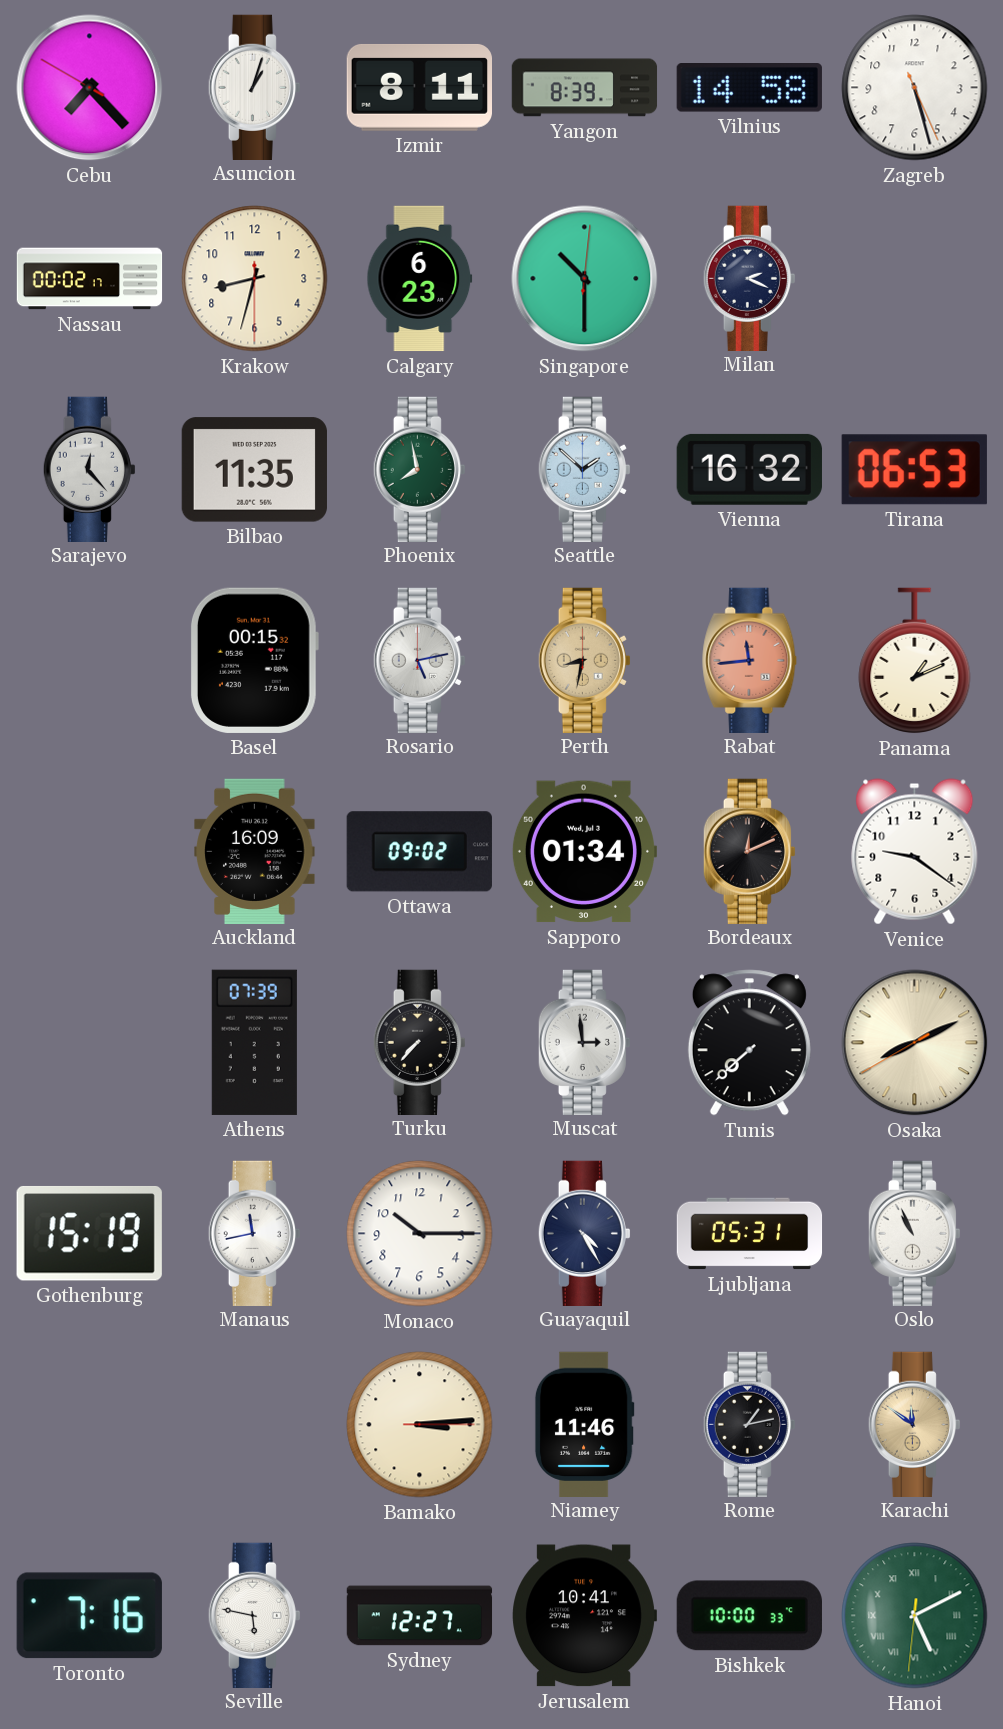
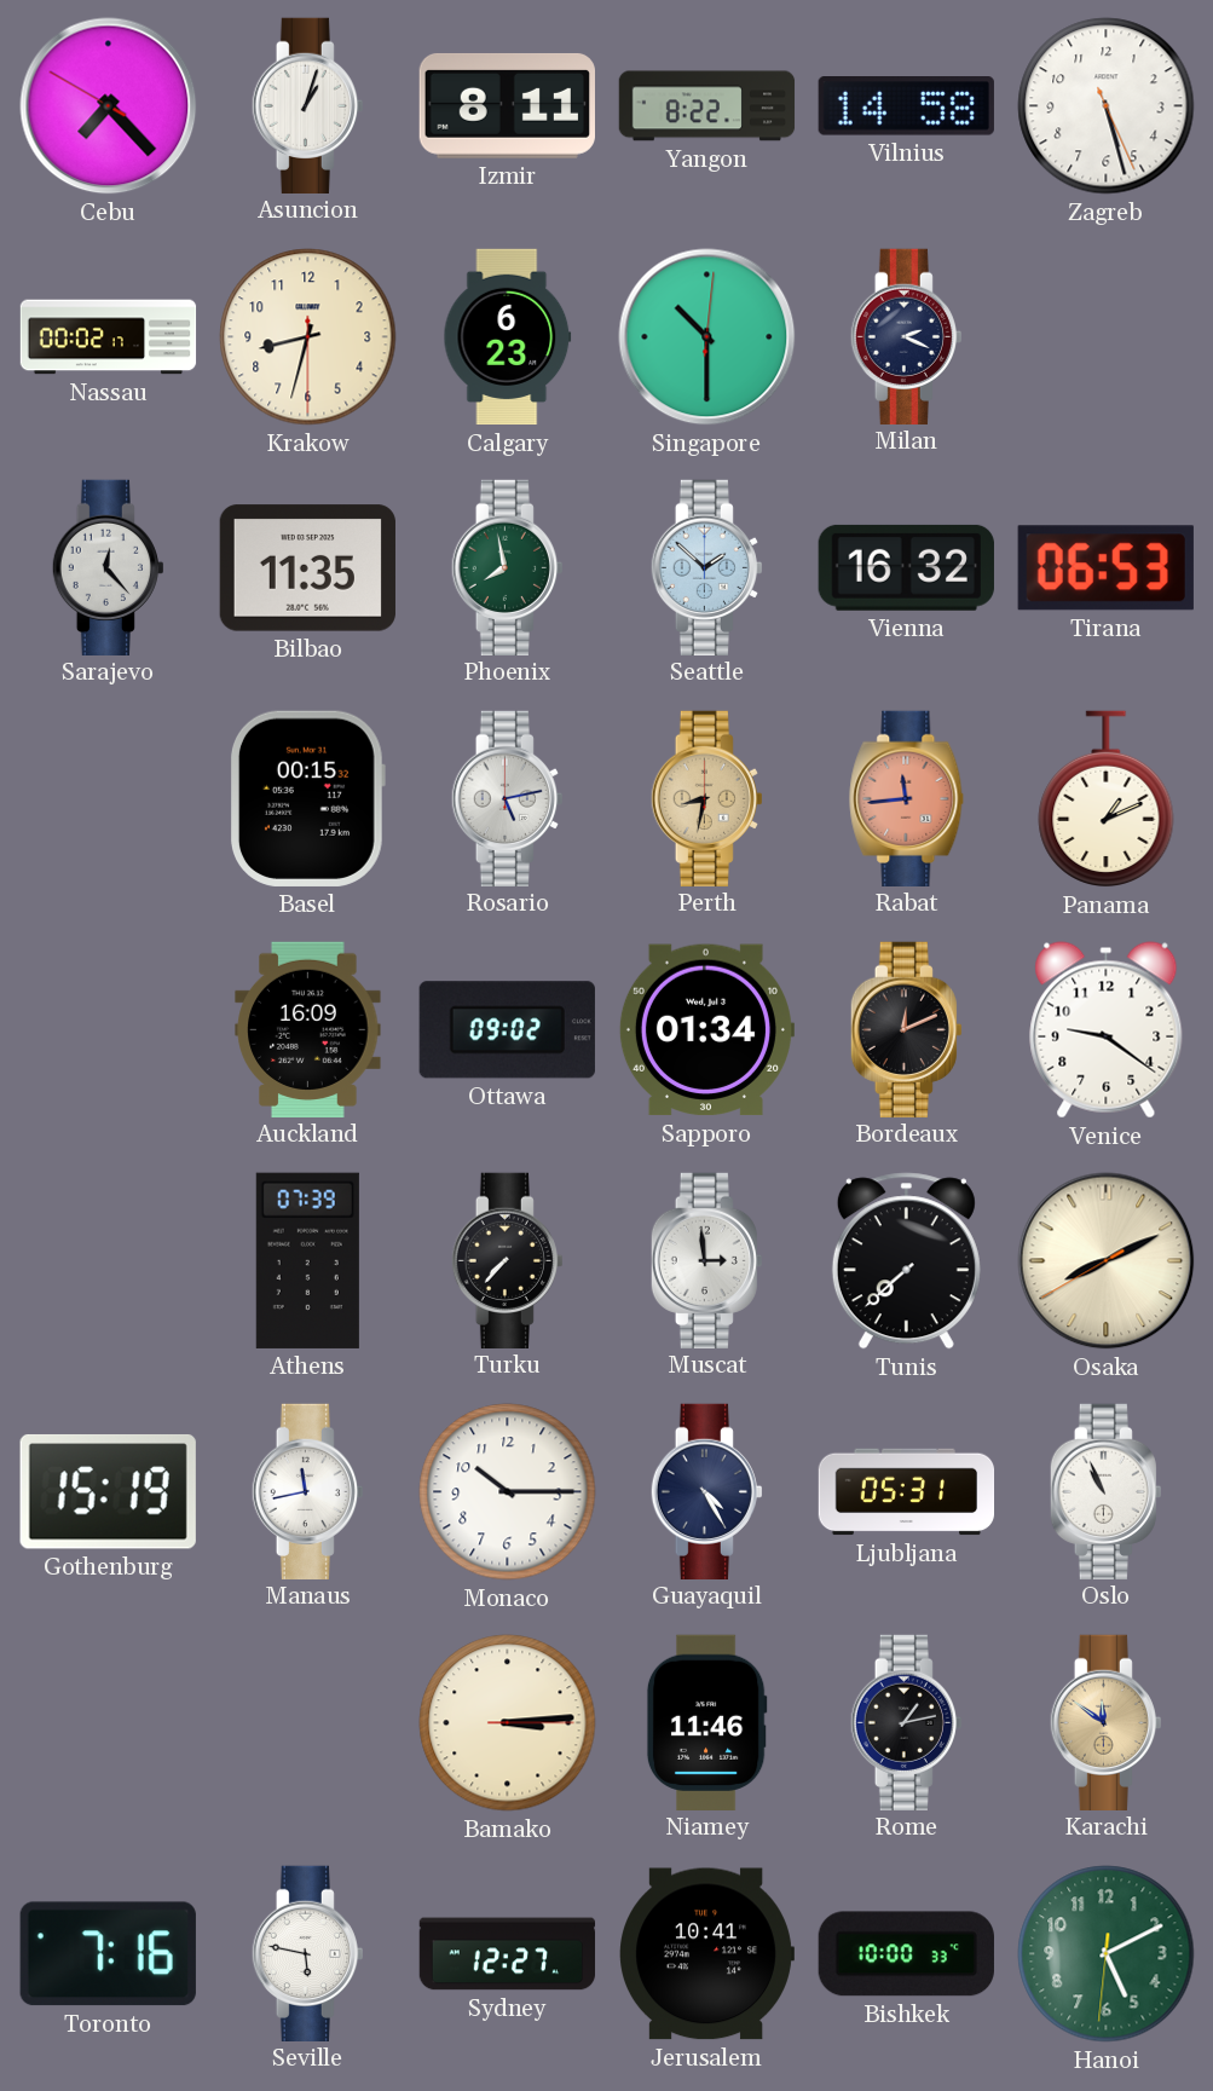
Yangon: 8:39 -> 8:22 (707, 106)
Hanoi numerals: Roman -> Arabic (1107, 1954)
